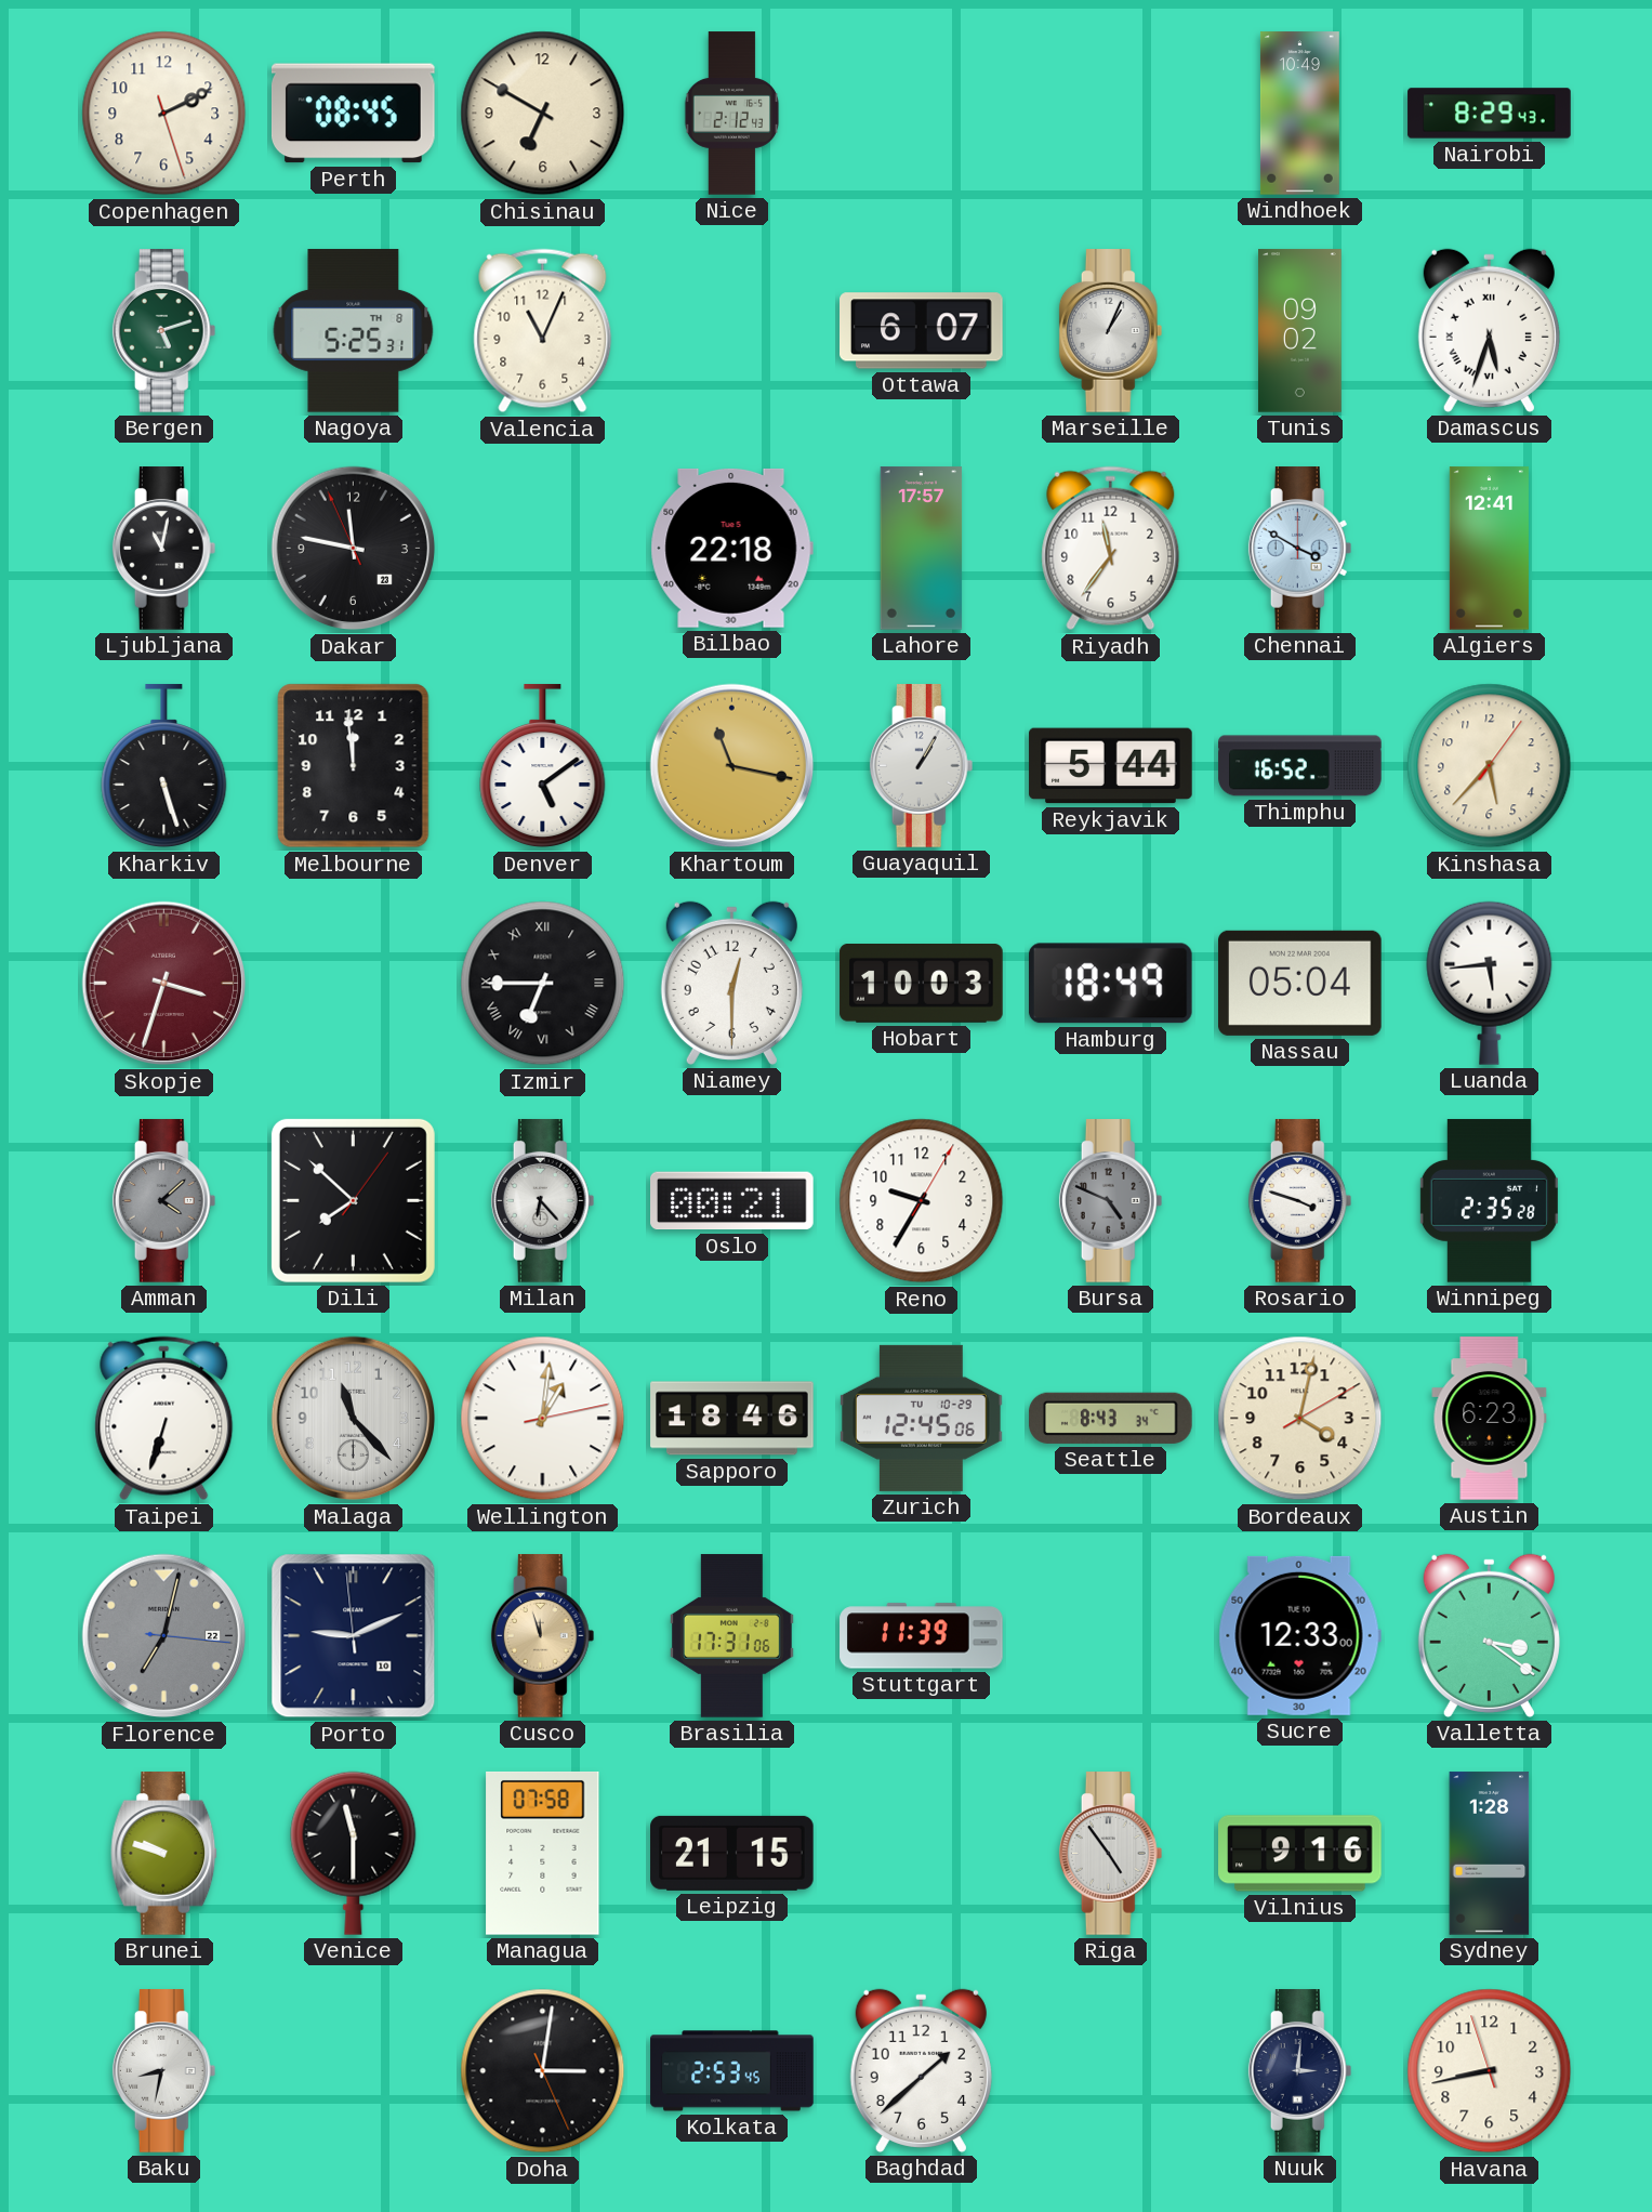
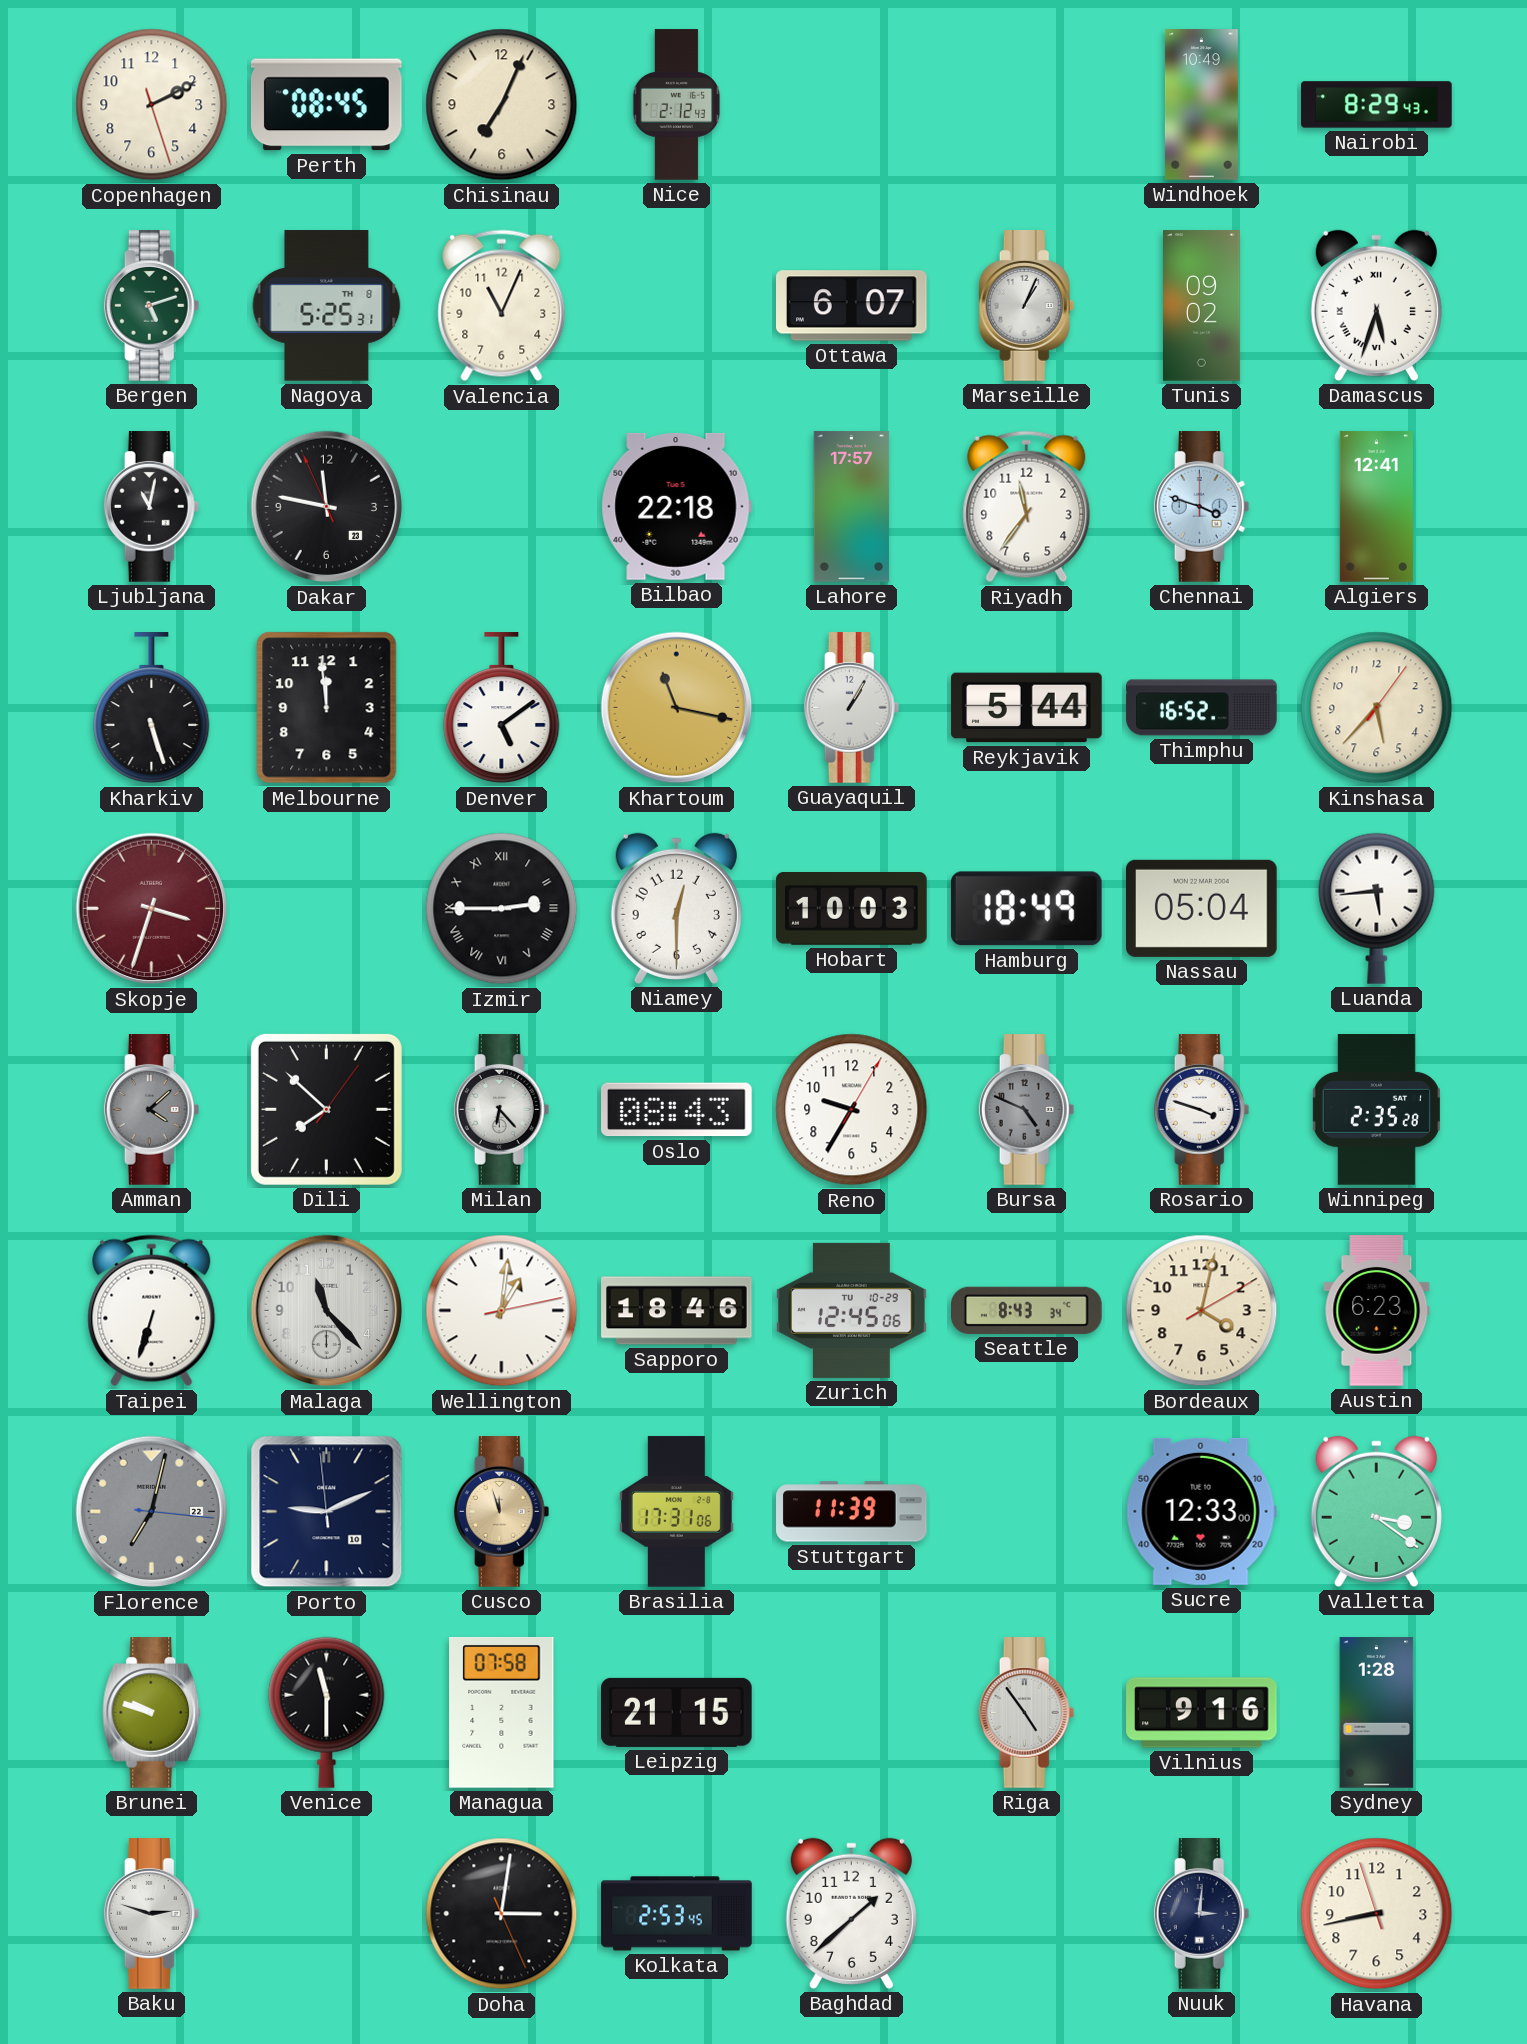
Chisinau: 6:50 -> 7:04 (502, 105)
Chennai: 3:50 -> 3:48 (1202, 507)
Izmir: 6:45 -> 2:45 (502, 909)
Oslo: 00:21 -> 08:43 (677, 1110)
Baku: 8:32 -> 2:48 (152, 1914)
